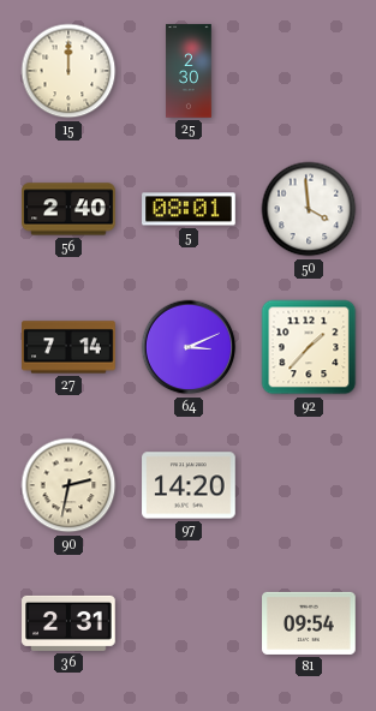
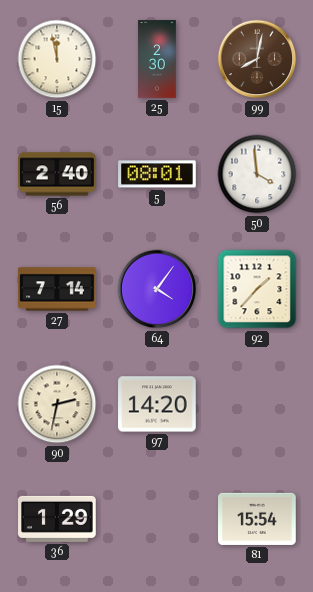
15: 12:00 -> 11:58 (57, 59)
99: none -> 8:02 (257, 59)
64: 3:11 -> 4:06 (157, 289)
36: 2:31 -> 1:29 (57, 519)
81: 09:54 -> 15:54 (257, 519)
